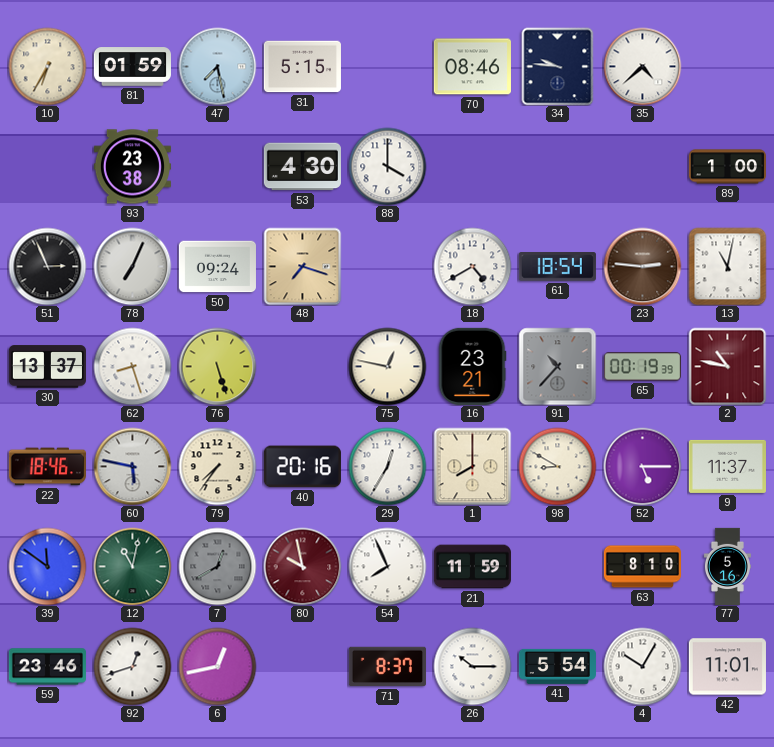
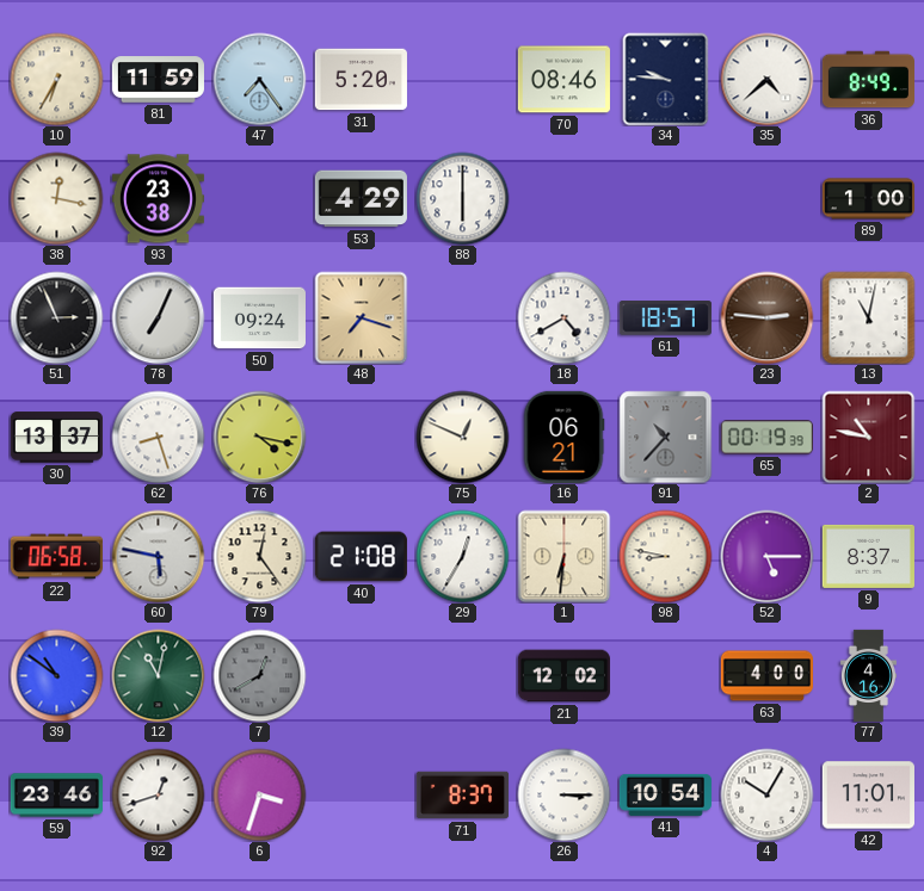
81: 01:59 -> 11:59 (158, 80)
47: 7:28 -> 7:24 (259, 79)
31: 5:15 -> 5:20 (361, 80)
36: none -> 8:49 (868, 80)
38: none -> 12:17 (56, 198)
53: 4:30 -> 4:29 (361, 199)
88: 4:00 -> 6:00 (462, 198)
61: 18:54 -> 18:57 (665, 318)
76: 5:27 -> 4:17 (259, 437)
75: 12:47 -> 12:49 (462, 437)
16: 23:21 -> 06:21 (563, 437)
22: 18:46 -> 06:58 (56, 557)
79: 7:36 -> 12:24 (259, 556)
40: 20:16 -> 21:08 (361, 557)
1: 8:00 -> 6:31 (563, 556)
98: 8:50 -> 8:47 (665, 556)
9: 11:37 -> 8:37 (868, 556)
39: 11:51 -> 10:51 (56, 675)
80: 9:58 -> none (302, 566)
54: 7:56 -> none (387, 566)
21: 11:59 -> 12:02 (563, 676)
63: 8:10 -> 4:00 (766, 676)
77: 5:16 -> 4:16 (868, 675)
6: 12:43 -> 3:33 (259, 794)
26: 10:15 -> 3:15 (563, 794)
41: 5:54 -> 10:54 (665, 794)
